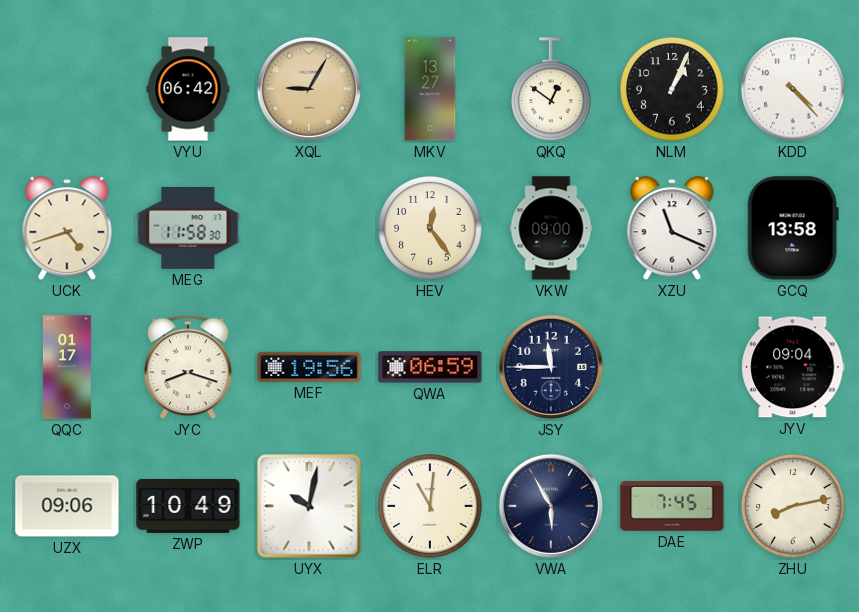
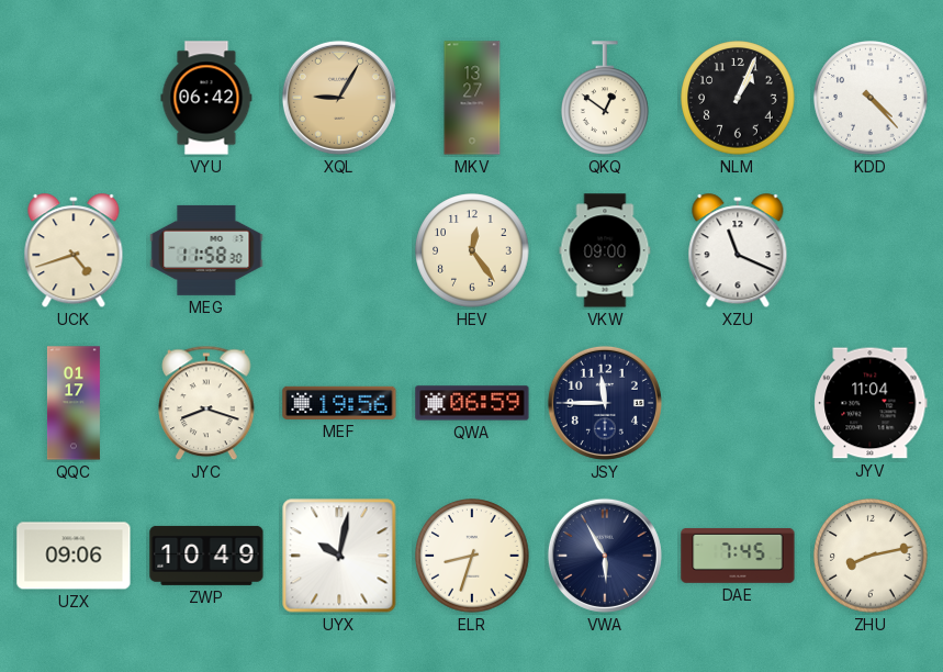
GCQ: 13:58 -> none (793, 228)
JYV: 09:04 -> 11:04 (871, 403)
ELR: 11:01 -> 8:33 (472, 556)
